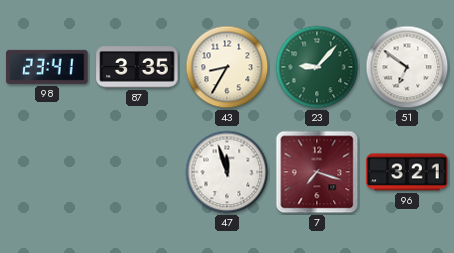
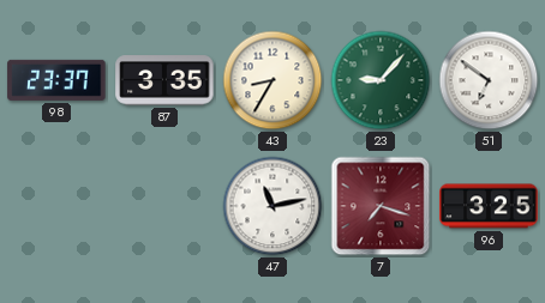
98: 23:41 -> 23:37 (56, 80)
47: 11:57 -> 11:13 (272, 206)
96: 3:21 -> 3:25 (489, 206)
